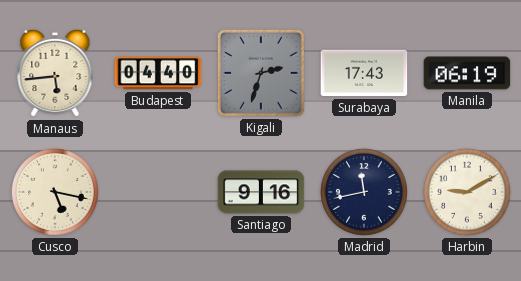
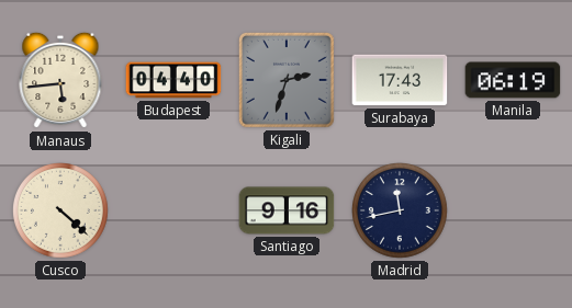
Cusco: 5:17 -> 4:22 (61, 212)
Harbin: 9:10 -> none (468, 193)
